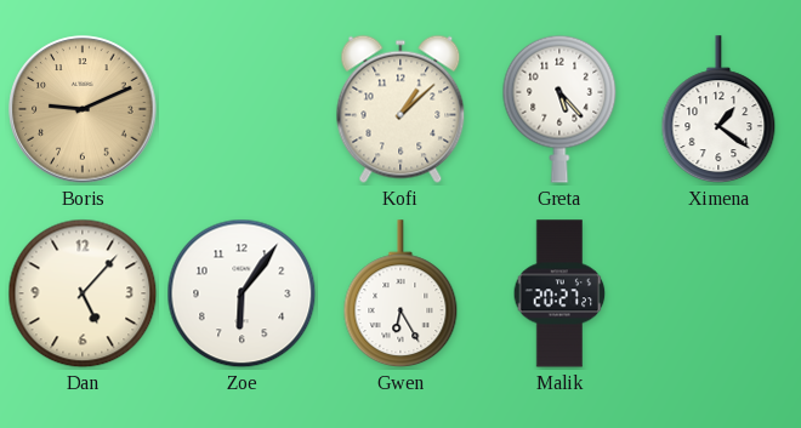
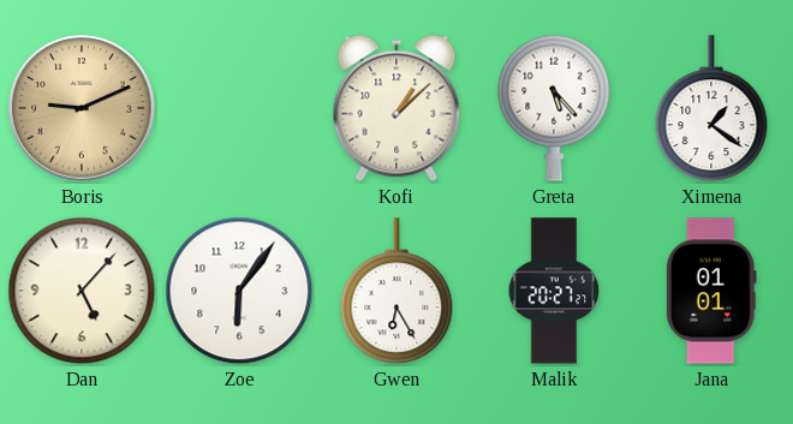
Jana: none -> 01:01 (711, 291)
